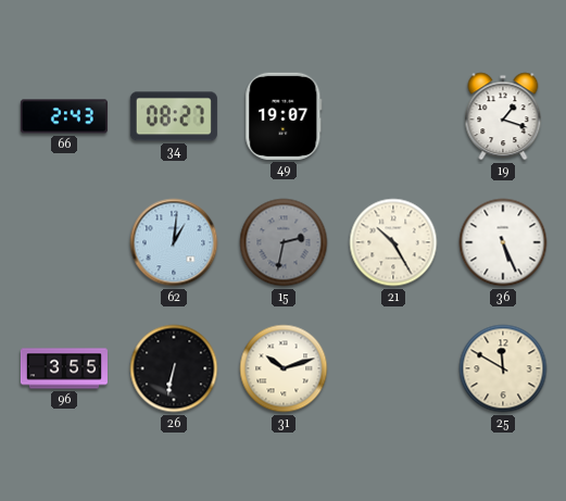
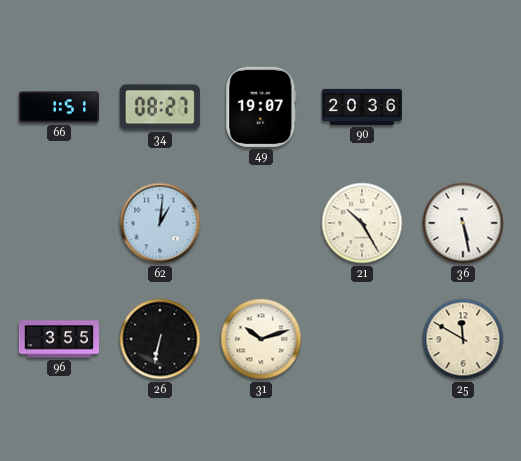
66: 2:43 -> 1:51 (59, 107)
90: none -> 20:36 (362, 107)
19: 1:18 -> none (503, 116)
15: 2:32 -> none (284, 242)
36: 5:26 -> 5:28 (463, 223)
